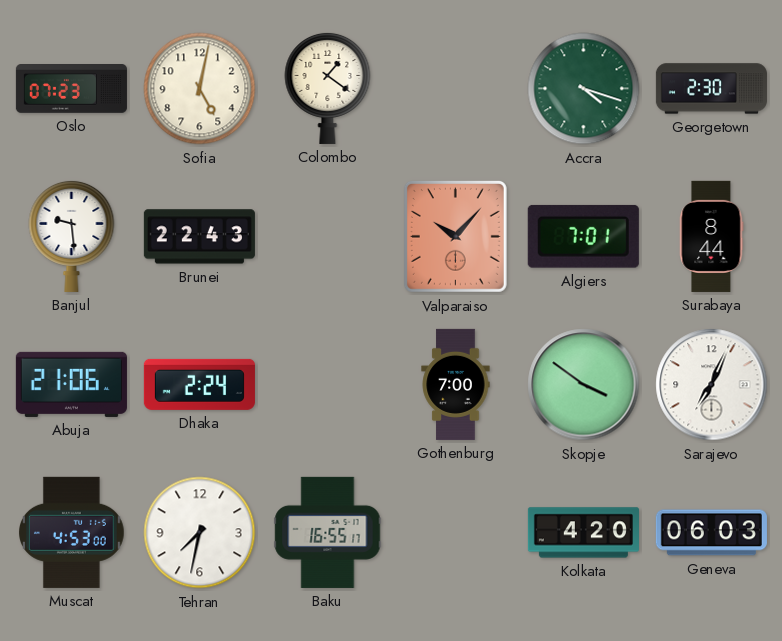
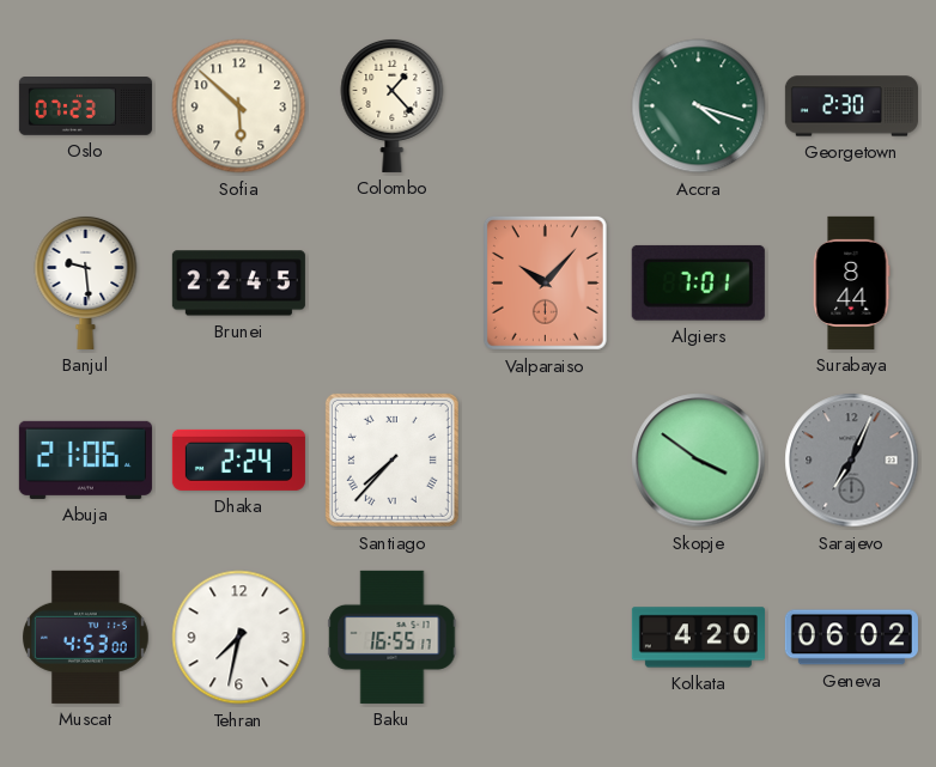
Sofia: 5:02 -> 5:52 (239, 106)
Colombo: 1:21 -> 1:23 (393, 105)
Brunei: 22:43 -> 22:45 (238, 284)
Santiago: none -> 7:37 (391, 459)
Gothenburg: 7:00 -> none (456, 384)
Sarajevo dial: white -> grey (852, 461)
Geneva: 06:03 -> 06:02 (851, 638)
